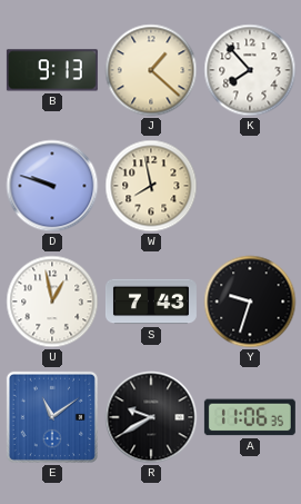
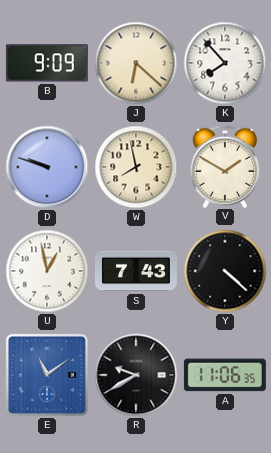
B: 9:13 -> 9:09 (47, 63)
J: 1:22 -> 6:22 (136, 63)
V: none -> 1:50 (225, 166)
Y: 9:33 -> 4:22 (225, 271)
